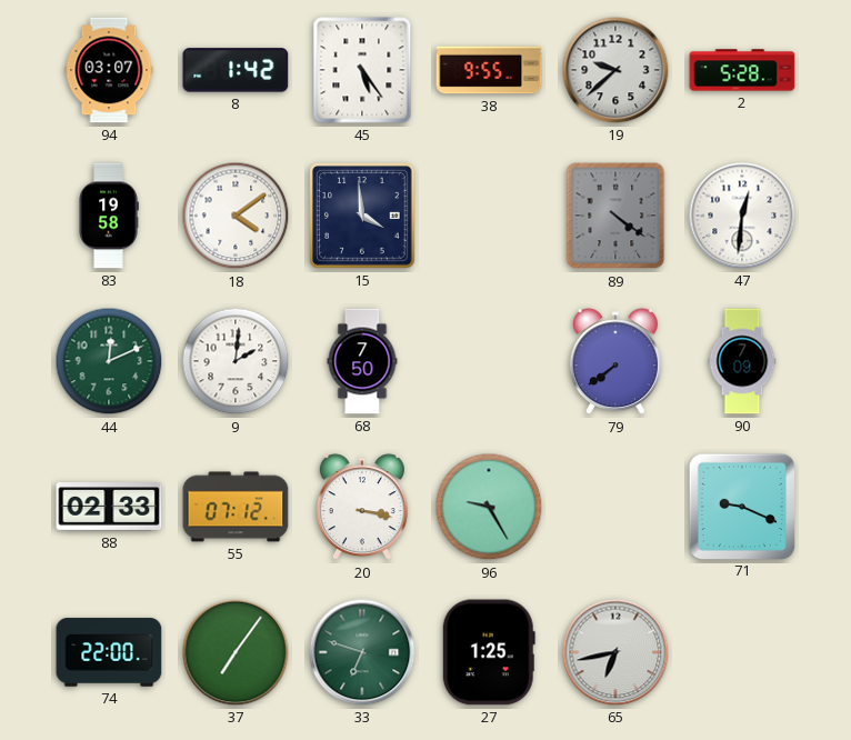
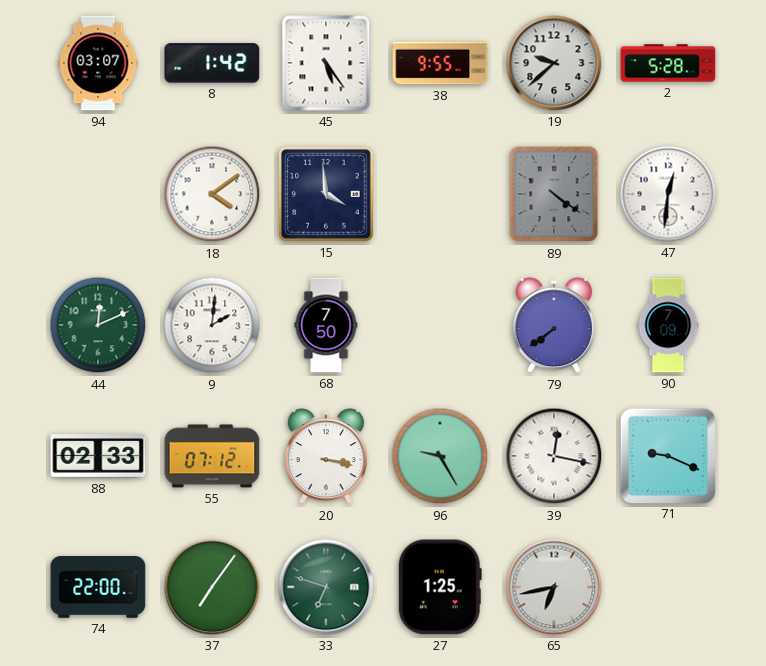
83: 19:58 -> none (109, 216)
39: none -> 12:17 (554, 456)
